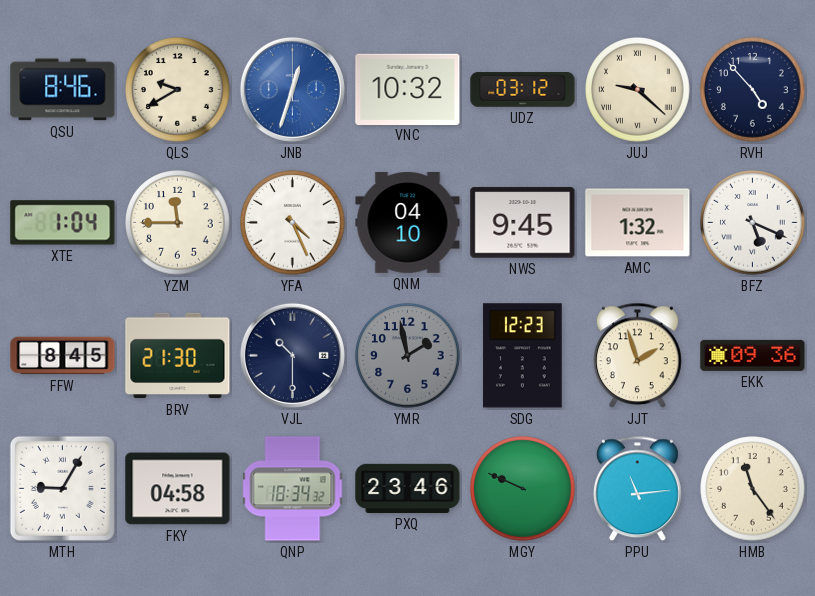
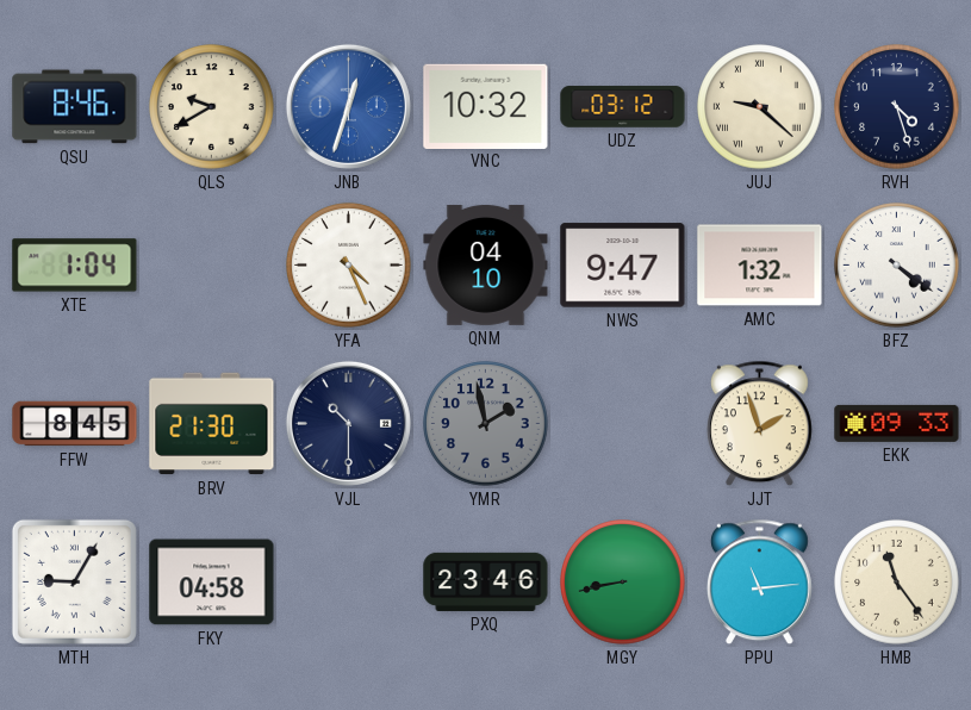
RVH: 4:53 -> 4:27 (897, 107)
YZM: 11:45 -> none (178, 223)
NWS: 9:45 -> 9:47 (623, 266)
BFZ: 5:19 -> 4:21 (897, 266)
SDG: 12:23 -> none (523, 356)
EKK: 09:36 -> 09:33 (897, 423)
QNP: 18:34 -> none (293, 489)
MGY: 9:49 -> 8:43 (623, 583)
